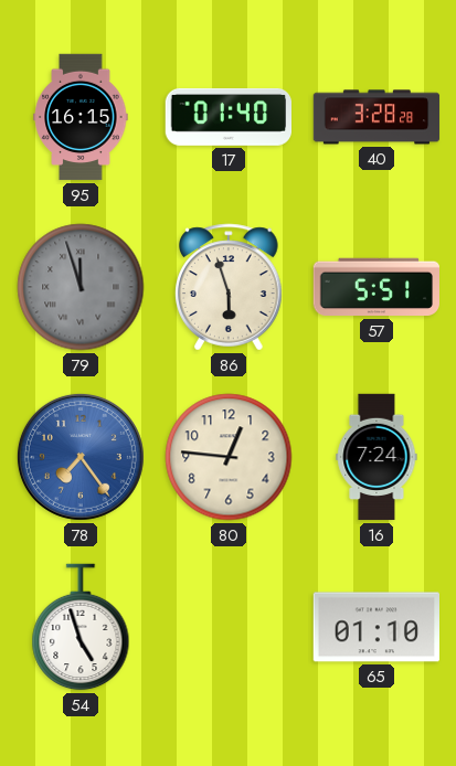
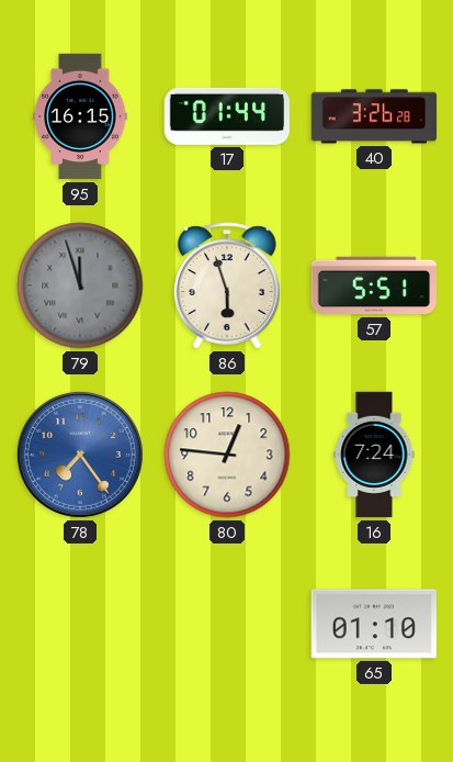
17: 01:40 -> 01:44 (226, 116)
40: 3:28 -> 3:26 (374, 116)
54: 4:57 -> none (81, 627)
